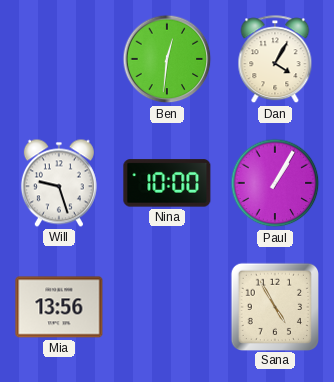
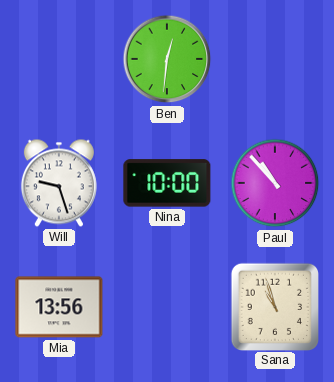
Dan: 4:05 -> none (275, 60)
Paul: 1:05 -> 10:53 (275, 183)
Sana: 4:55 -> 10:57 (274, 306)
